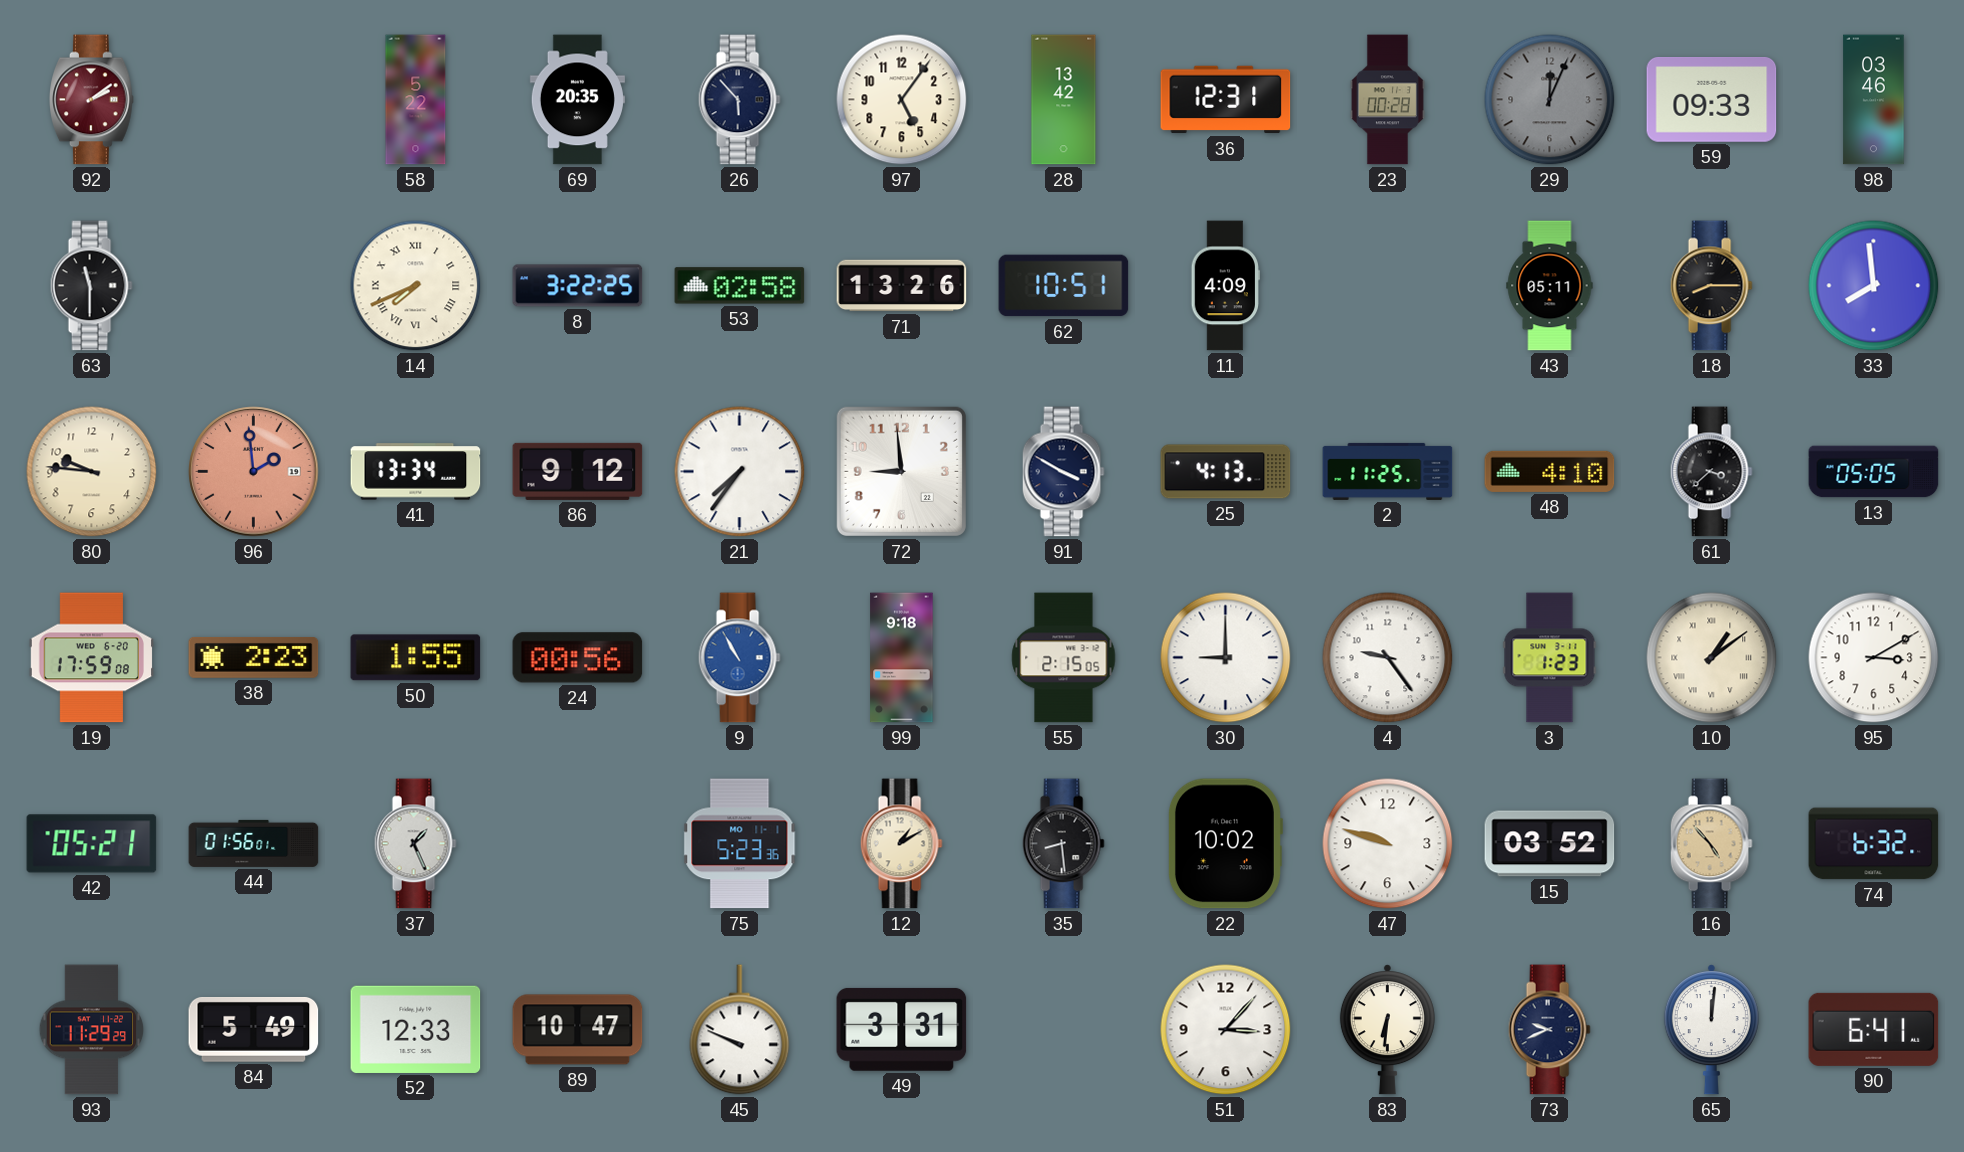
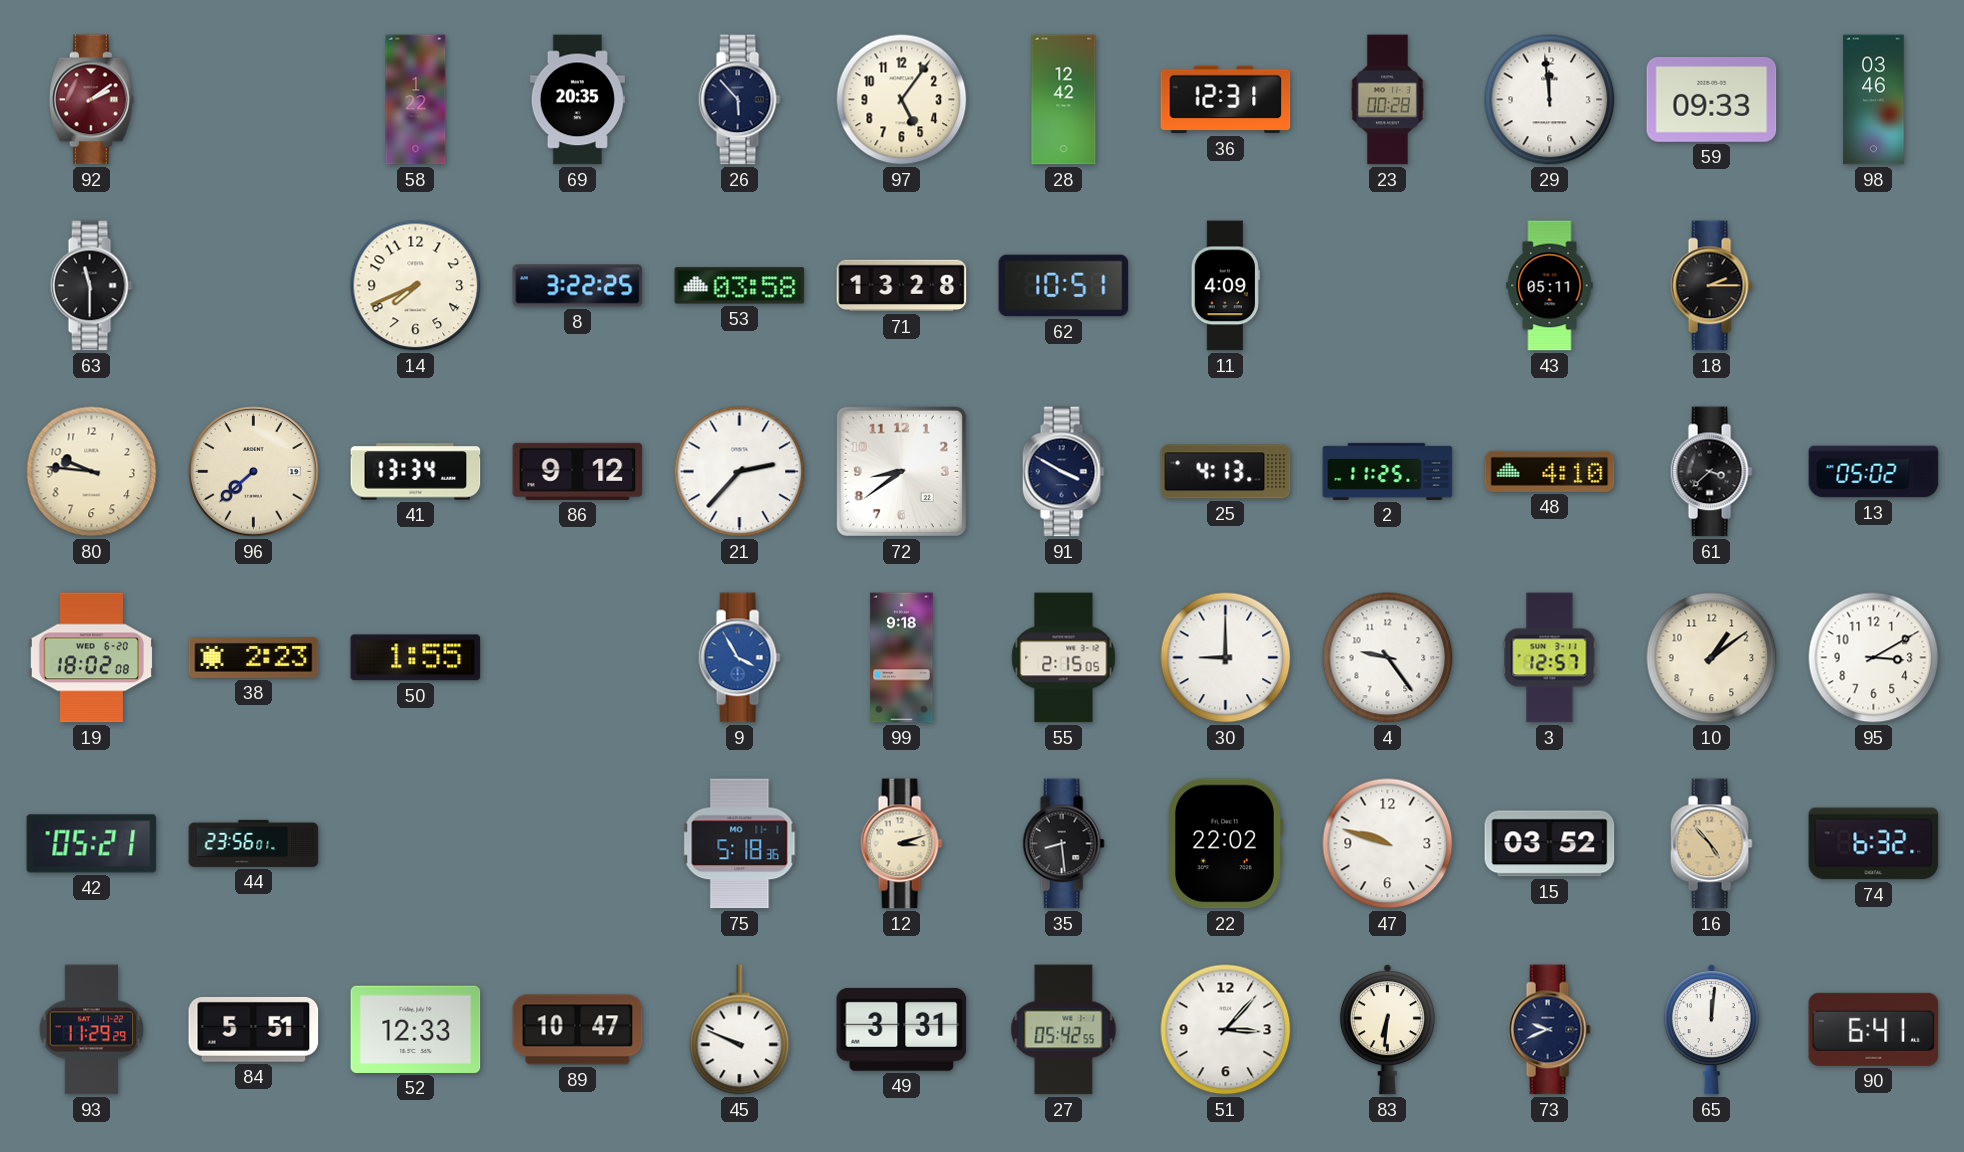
58: 5:22 -> 1:22 (416, 100)
28: 13:42 -> 12:42 (1064, 100)
29: 12:04 -> 11:59 (1550, 100)
29 dial: grey -> white (1550, 100)
14 numerals: Roman -> Arabic (416, 286)
53: 02:58 -> 03:58 (740, 286)
71: 13:26 -> 13:28 (902, 286)
18: 8:15 -> 2:15 (1711, 286)
33: 7:59 -> none (1874, 286)
96: 1:59 -> 7:38 (254, 472)
96 dial: salmon -> cream (254, 472)
21: 7:36 -> 2:37 (740, 472)
72: 8:59 -> 8:39 (901, 471)
13: 05:05 -> 05:02 (1874, 472)
19: 17:59 -> 18:02 (91, 658)
24: 00:56 -> none (578, 658)
9: 10:55 -> 3:55 (739, 658)
3: 1:23 -> 12:57 (1550, 658)
10 numerals: Roman -> Arabic (1712, 658)
44: 01:56 -> 23:56 (254, 843)
37: 1:26 -> none (415, 844)
75: 5:23 -> 5:18 (740, 844)
12: 1:10 -> 3:12 (901, 844)
22: 10:02 -> 22:02 (1225, 844)
84: 5:49 -> 5:51 (254, 1029)
27: none -> 05:42 (1064, 1030)
